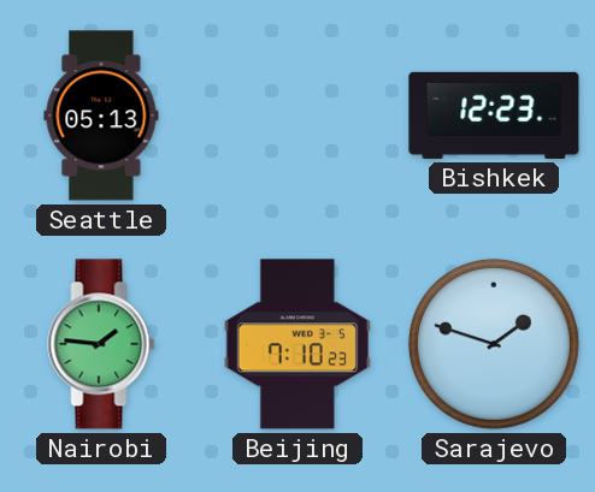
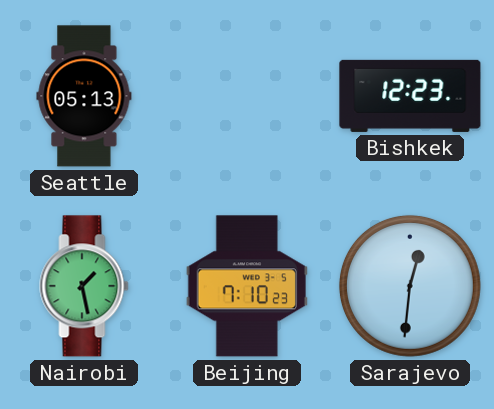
Nairobi: 1:46 -> 1:28 (84, 286)
Sarajevo: 1:48 -> 12:31 (410, 286)
